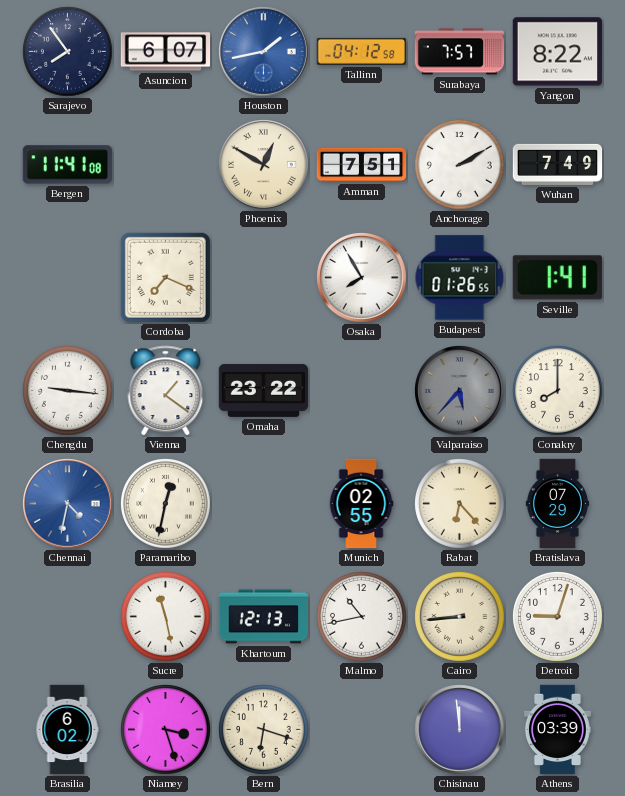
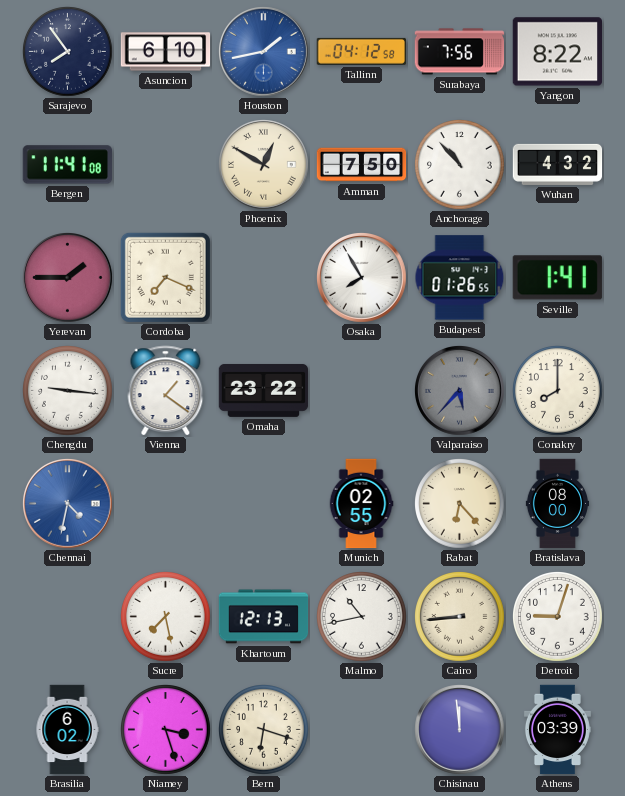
Asuncion: 6:07 -> 6:10 (166, 52)
Surabaya: 7:57 -> 7:56 (460, 52)
Amman: 7:51 -> 7:50 (362, 165)
Anchorage: 2:10 -> 10:53 (460, 165)
Wuhan: 7:49 -> 4:32 (558, 164)
Yerevan: none -> 1:45 (68, 278)
Paramaribo: 12:32 -> none (166, 504)
Bratislava: 07:29 -> 08:00 (558, 504)
Sucre: 11:28 -> 7:28 (166, 617)
